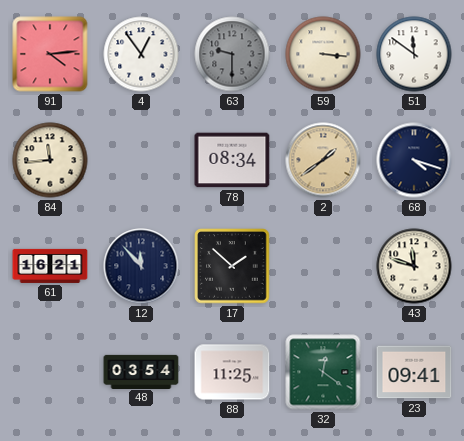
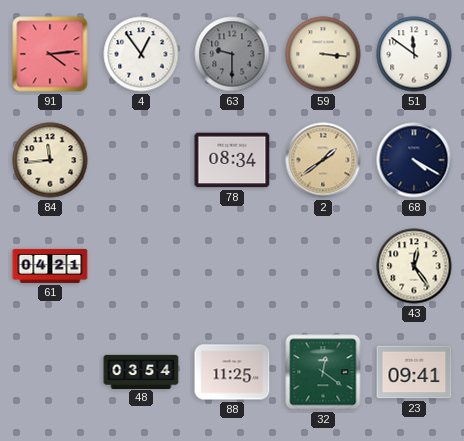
68: 4:18 -> 4:20 (414, 160)
61: 16:21 -> 04:21 (50, 266)
12: 11:53 -> none (141, 266)
17: 1:52 -> none (232, 266)
43: 11:48 -> 12:24 (414, 266)
